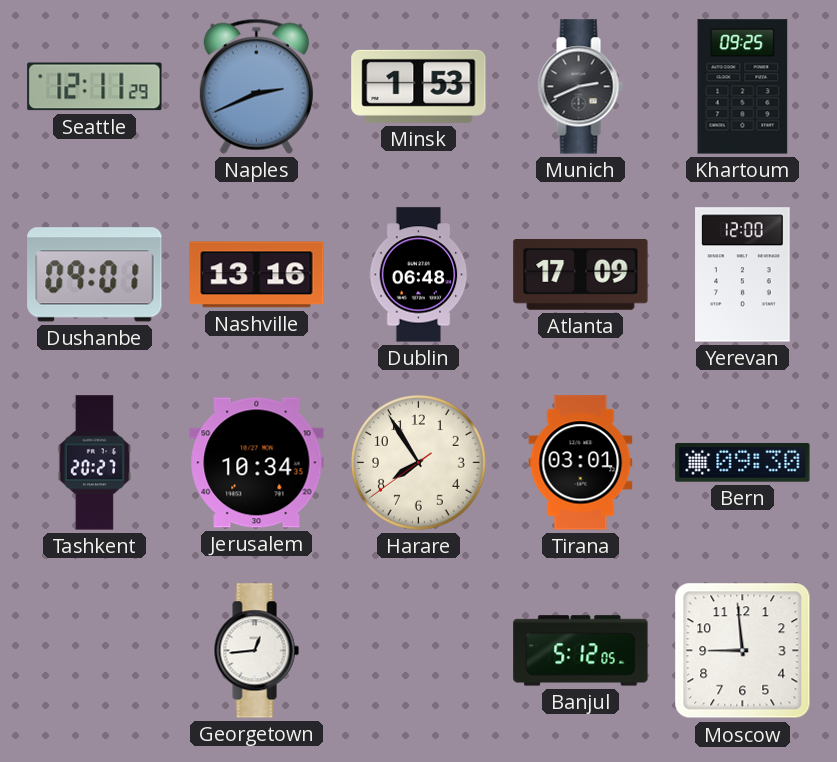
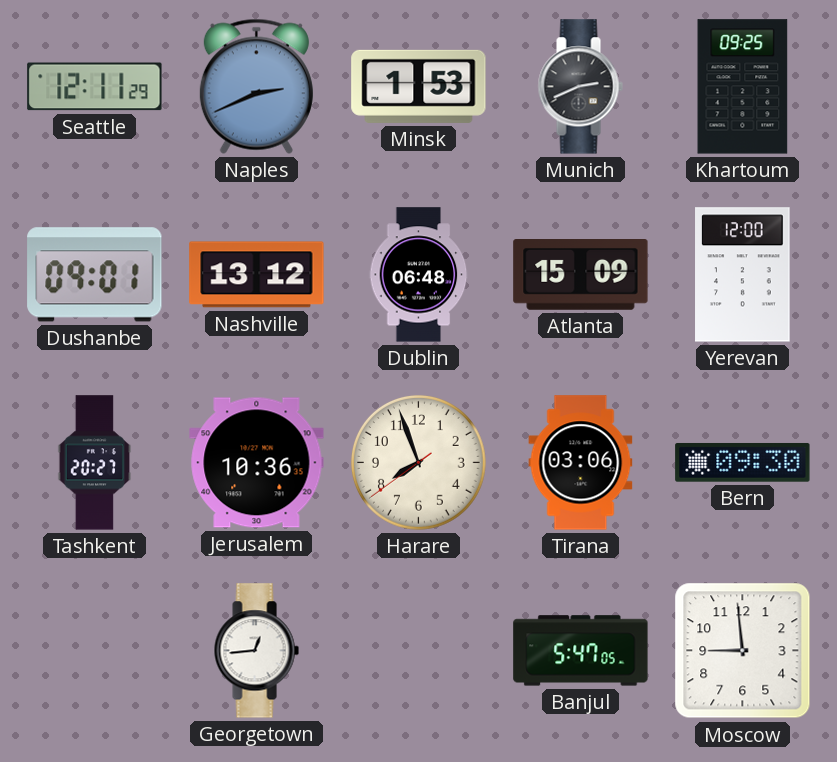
Nashville: 13:16 -> 13:12 (257, 275)
Atlanta: 17:09 -> 15:09 (581, 275)
Jerusalem: 10:34 -> 10:36 (257, 463)
Harare: 7:54 -> 7:56 (418, 462)
Tirana: 03:01 -> 03:06 (581, 463)
Banjul: 5:12 -> 5:47 (581, 651)
